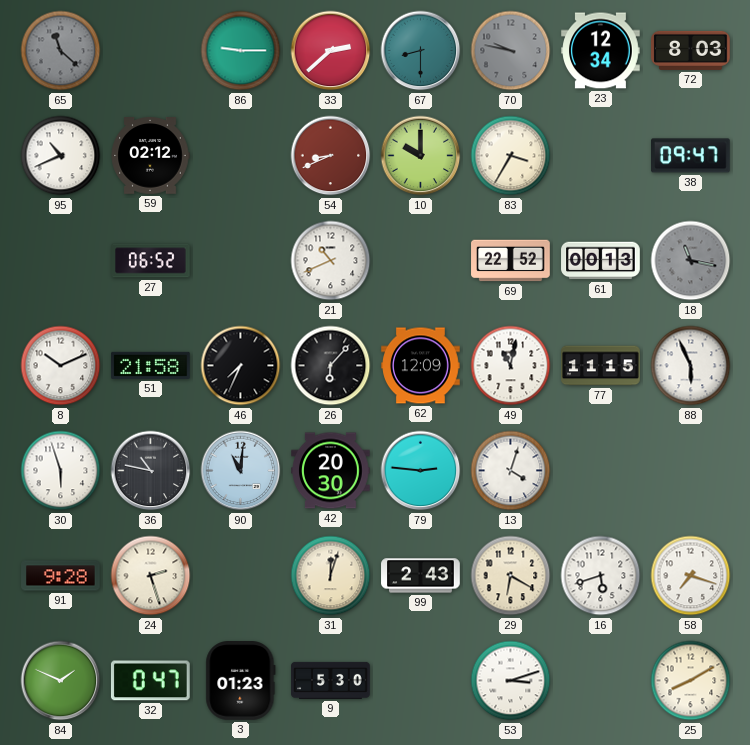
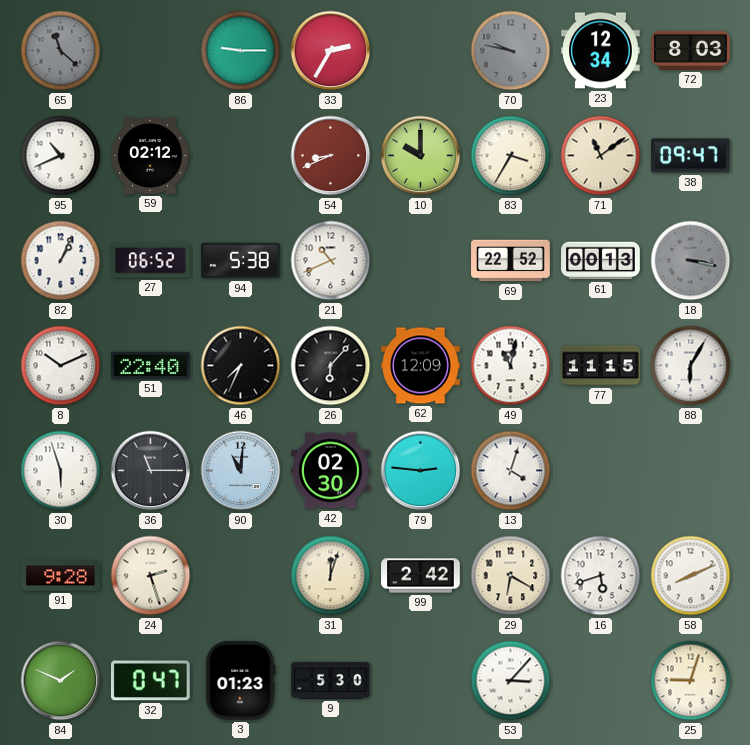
33: 2:38 -> 2:35 (331, 51)
67: 8:30 -> none (421, 51)
71: none -> 11:09 (601, 156)
82: none -> 1:04 (61, 261)
94: none -> 5:38 (241, 261)
18: 11:17 -> 3:17 (691, 261)
51: 21:58 -> 22:40 (151, 365)
88: 5:56 -> 6:05 (691, 366)
36: 10:47 -> 11:15 (151, 471)
42: 20:30 -> 02:30 (331, 471)
99: 2:43 -> 2:42 (421, 576)
58: 7:18 -> 8:11 (691, 576)
53: 3:12 -> 3:07 (511, 681)
25: 8:10 -> 9:03 (691, 681)
